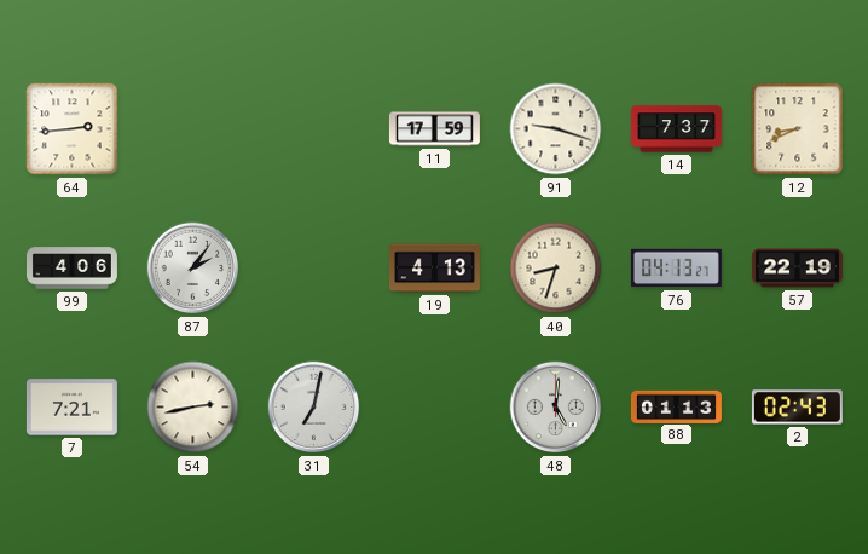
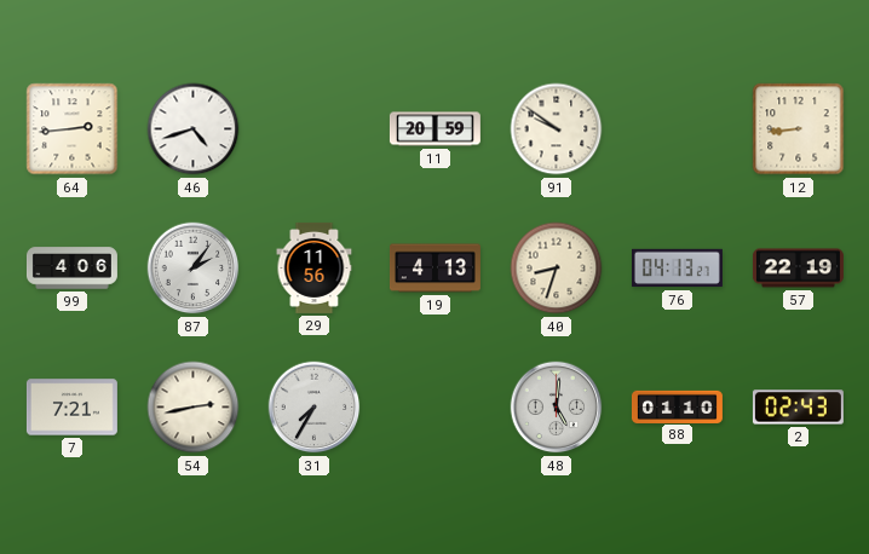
46: none -> 4:42 (194, 129)
11: 17:59 -> 20:59 (434, 129)
91: 9:18 -> 9:51 (557, 129)
14: 7:37 -> none (676, 129)
12: 8:41 -> 8:44 (799, 129)
29: none -> 11:56 (315, 267)
31: 7:02 -> 7:35 (315, 408)
88: 01:13 -> 01:10 (677, 406)
